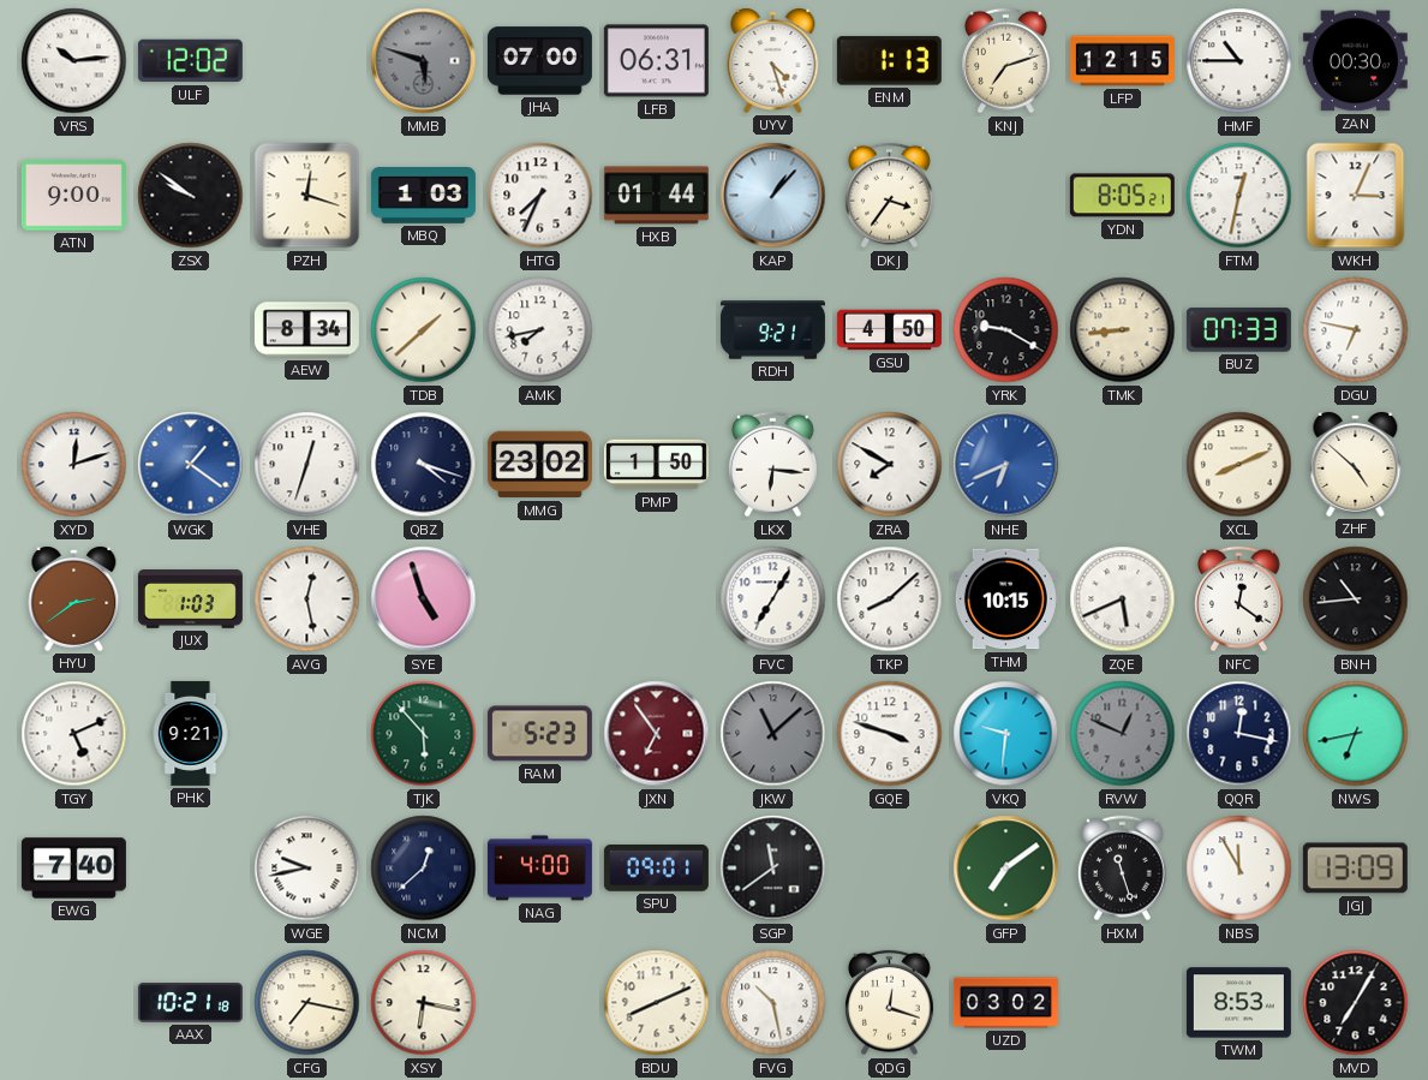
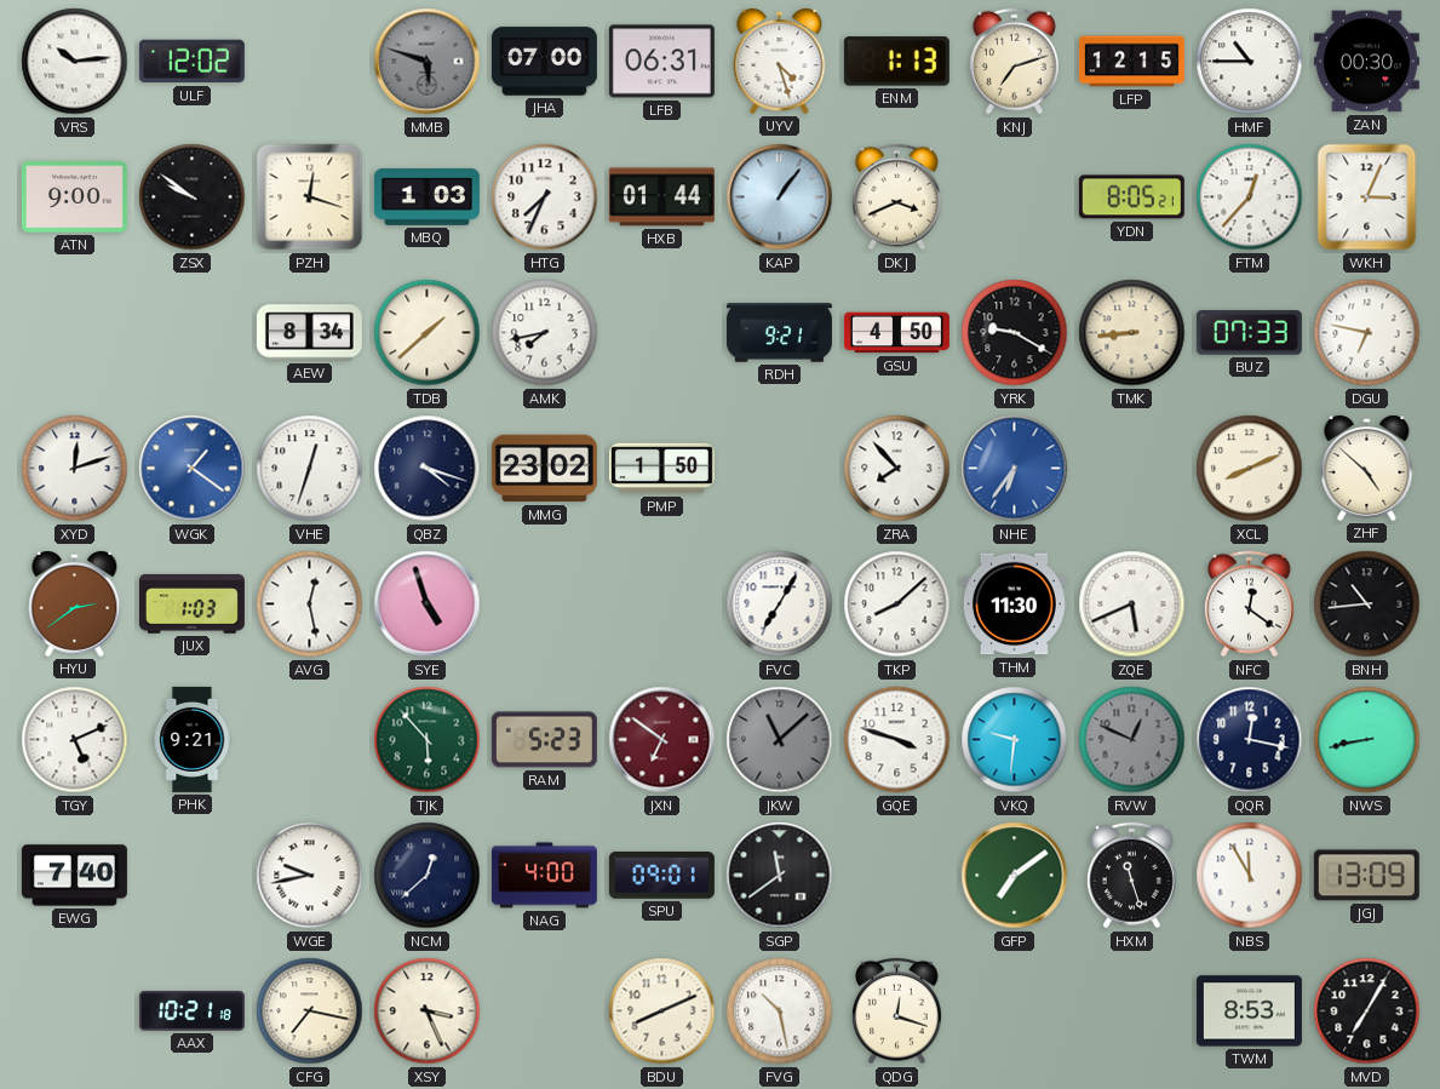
KAP: 1:07 -> 1:06 (780, 197)
DKJ: 3:36 -> 3:41 (896, 197)
FTM: 12:32 -> 12:37 (1250, 197)
LKX: 6:16 -> none (772, 465)
ZRA: 7:50 -> 7:53 (897, 469)
NHE: 6:41 -> 6:36 (1015, 469)
THM: 10:15 -> 11:30 (1014, 604)
JXN: 6:54 -> 6:51 (662, 740)
NWS: 6:43 -> 8:43 (1367, 740)
XSY: 6:17 -> 3:26 (428, 1011)
UZD: 03:02 -> none (1005, 1003)
